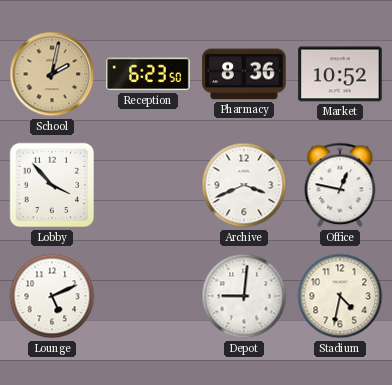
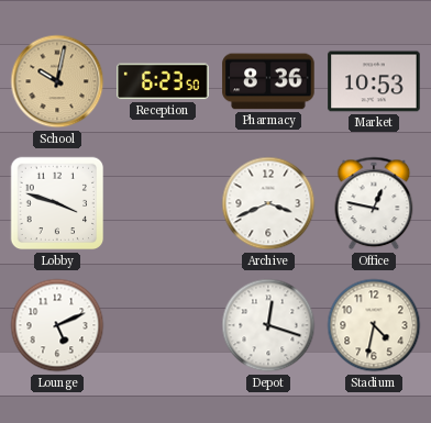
School: 2:02 -> 10:02 (57, 81)
Market: 10:52 -> 10:53 (374, 81)
Lobby: 3:53 -> 3:48 (57, 203)
Depot: 9:01 -> 12:18 (268, 325)
